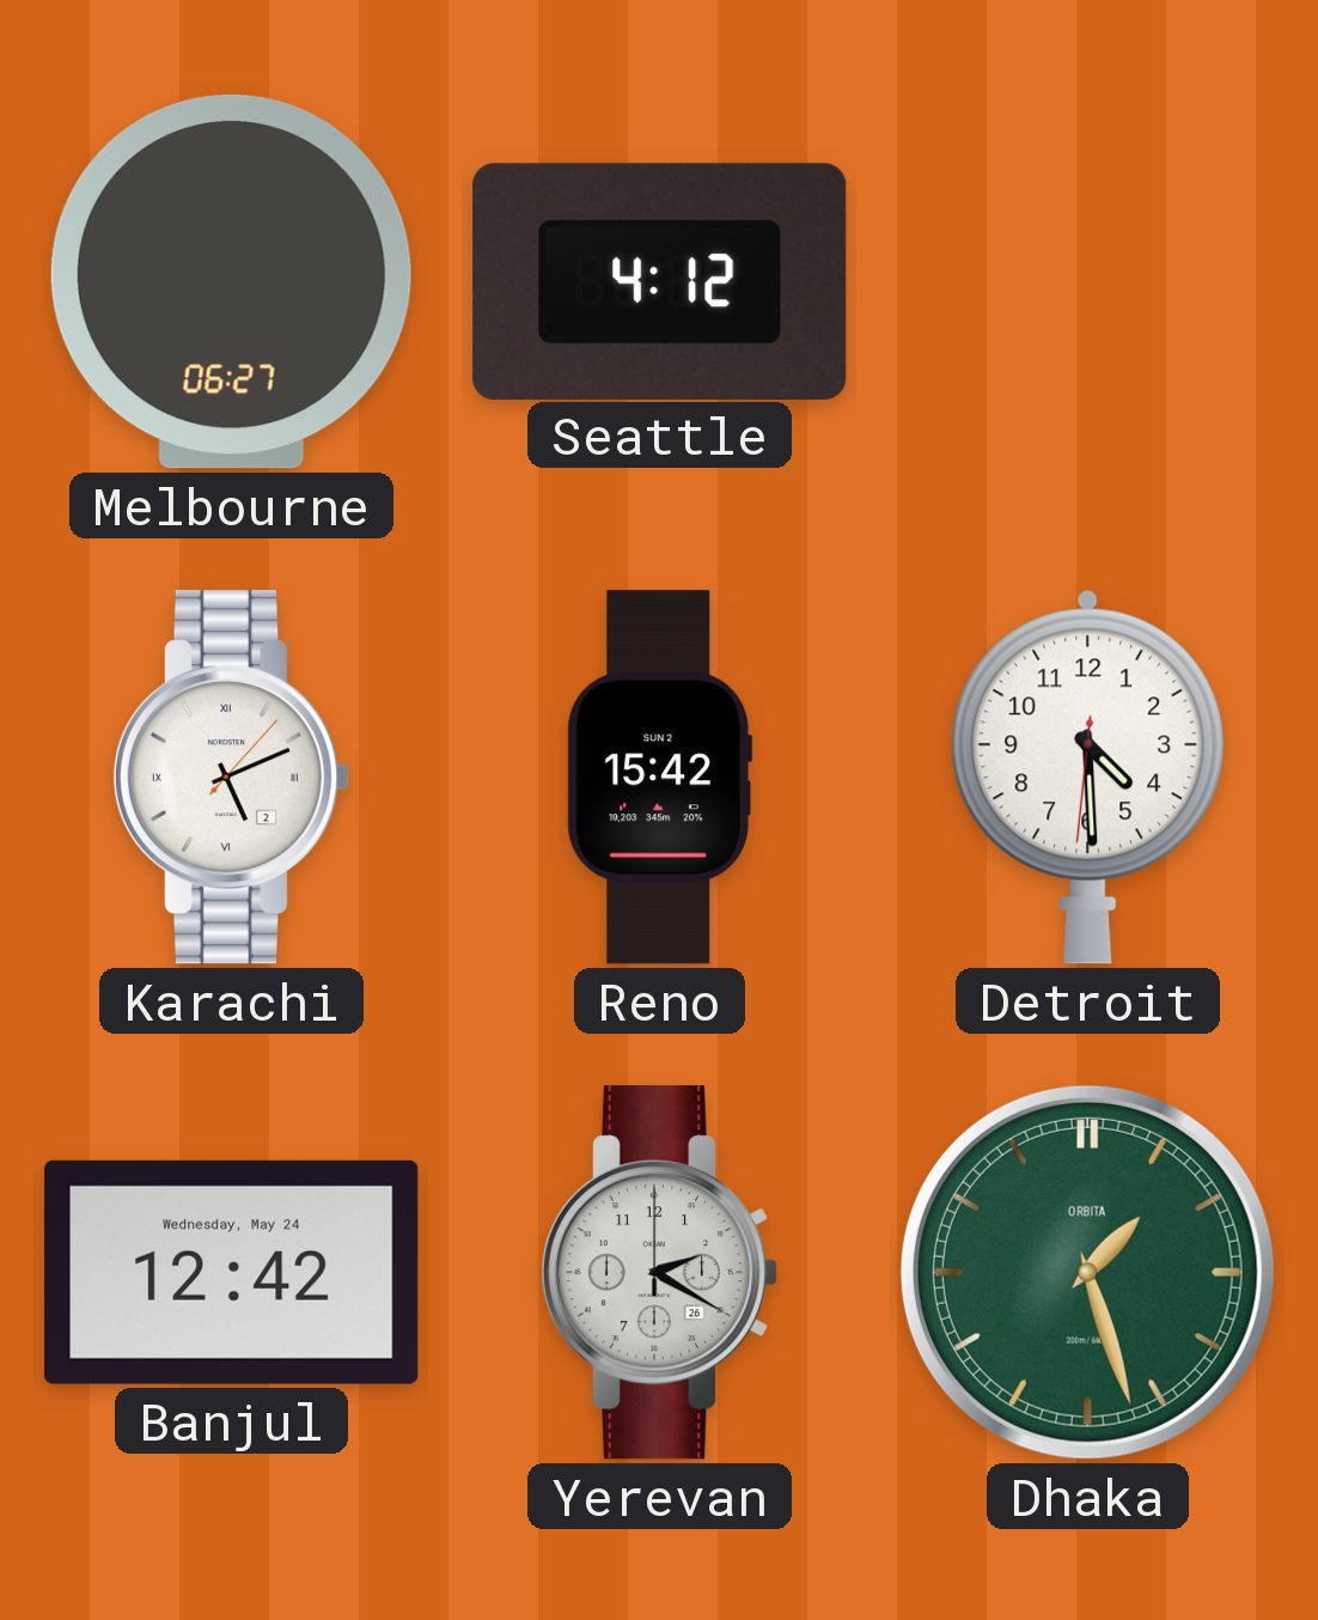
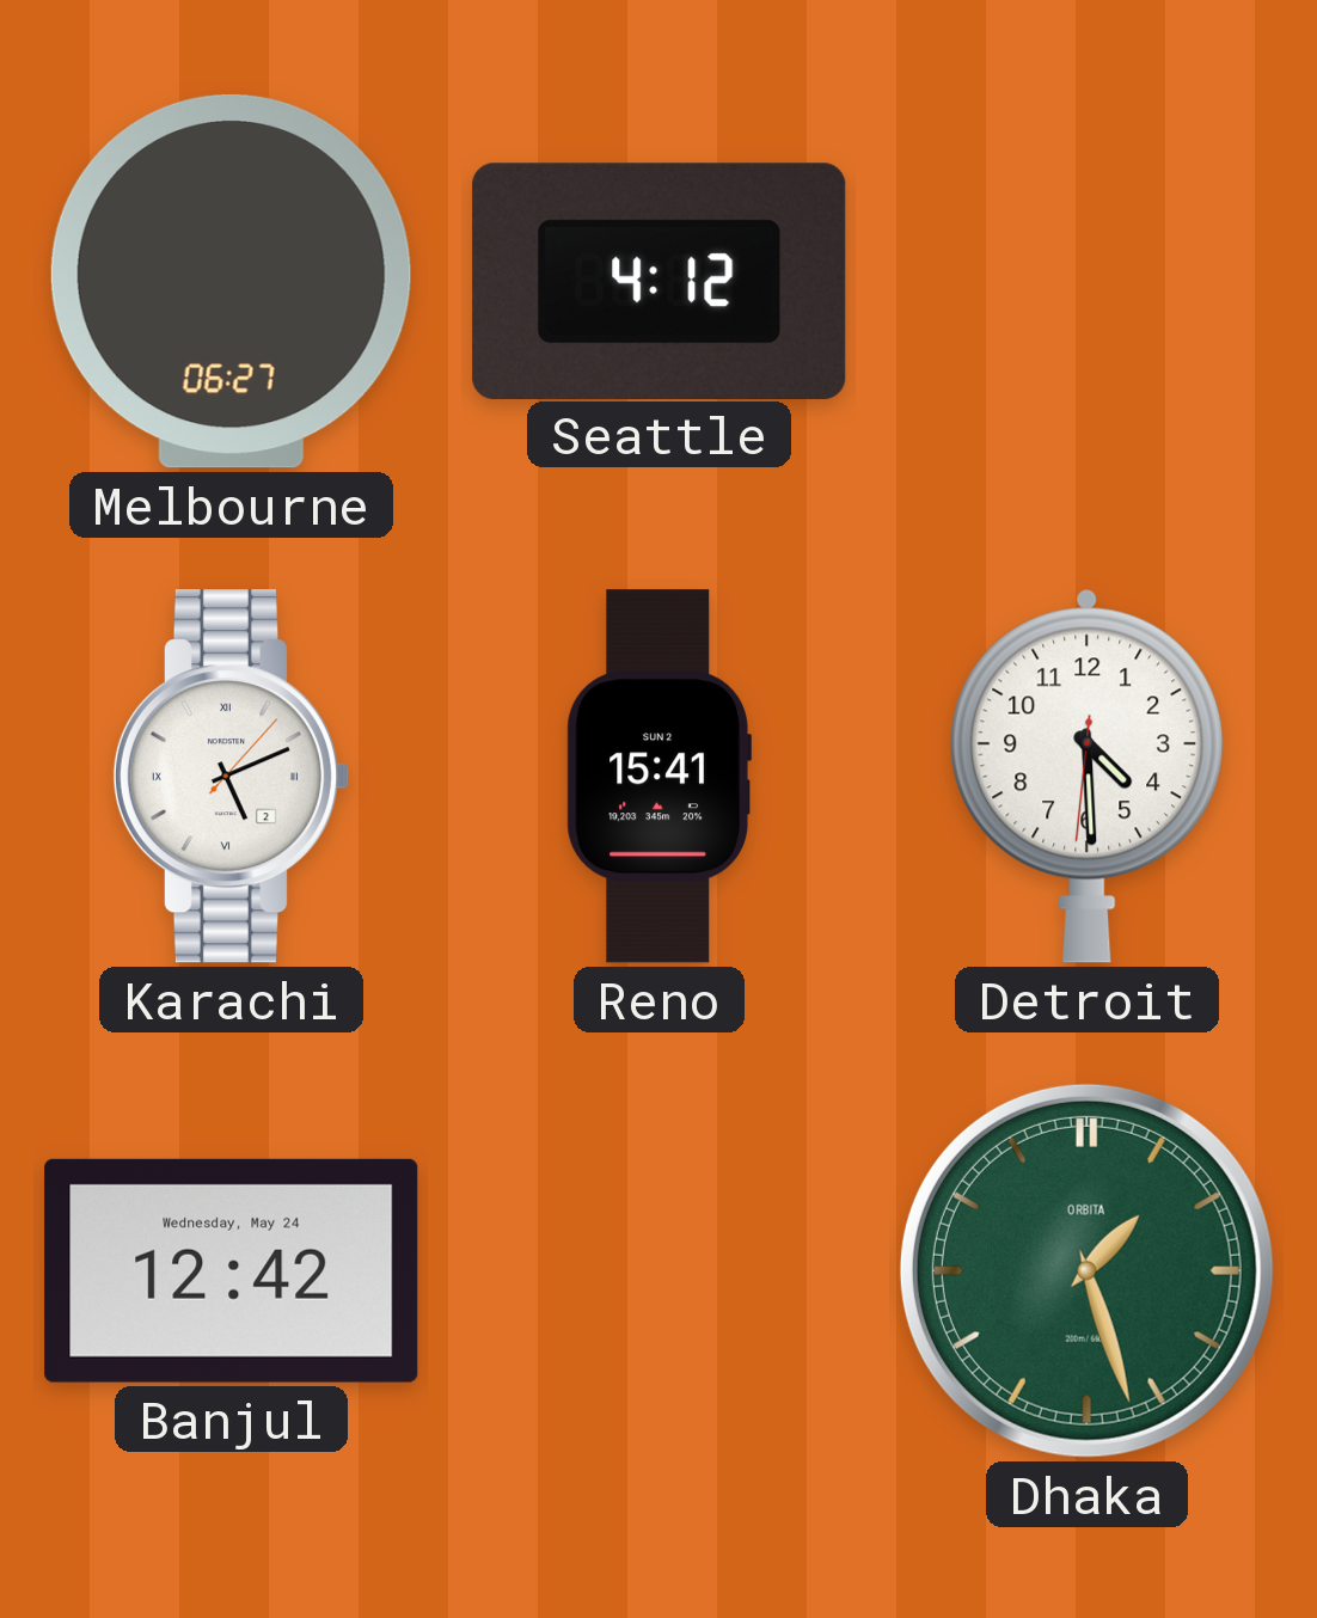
Reno: 15:42 -> 15:41 (658, 777)
Yerevan: 2:20 -> none (659, 1273)
